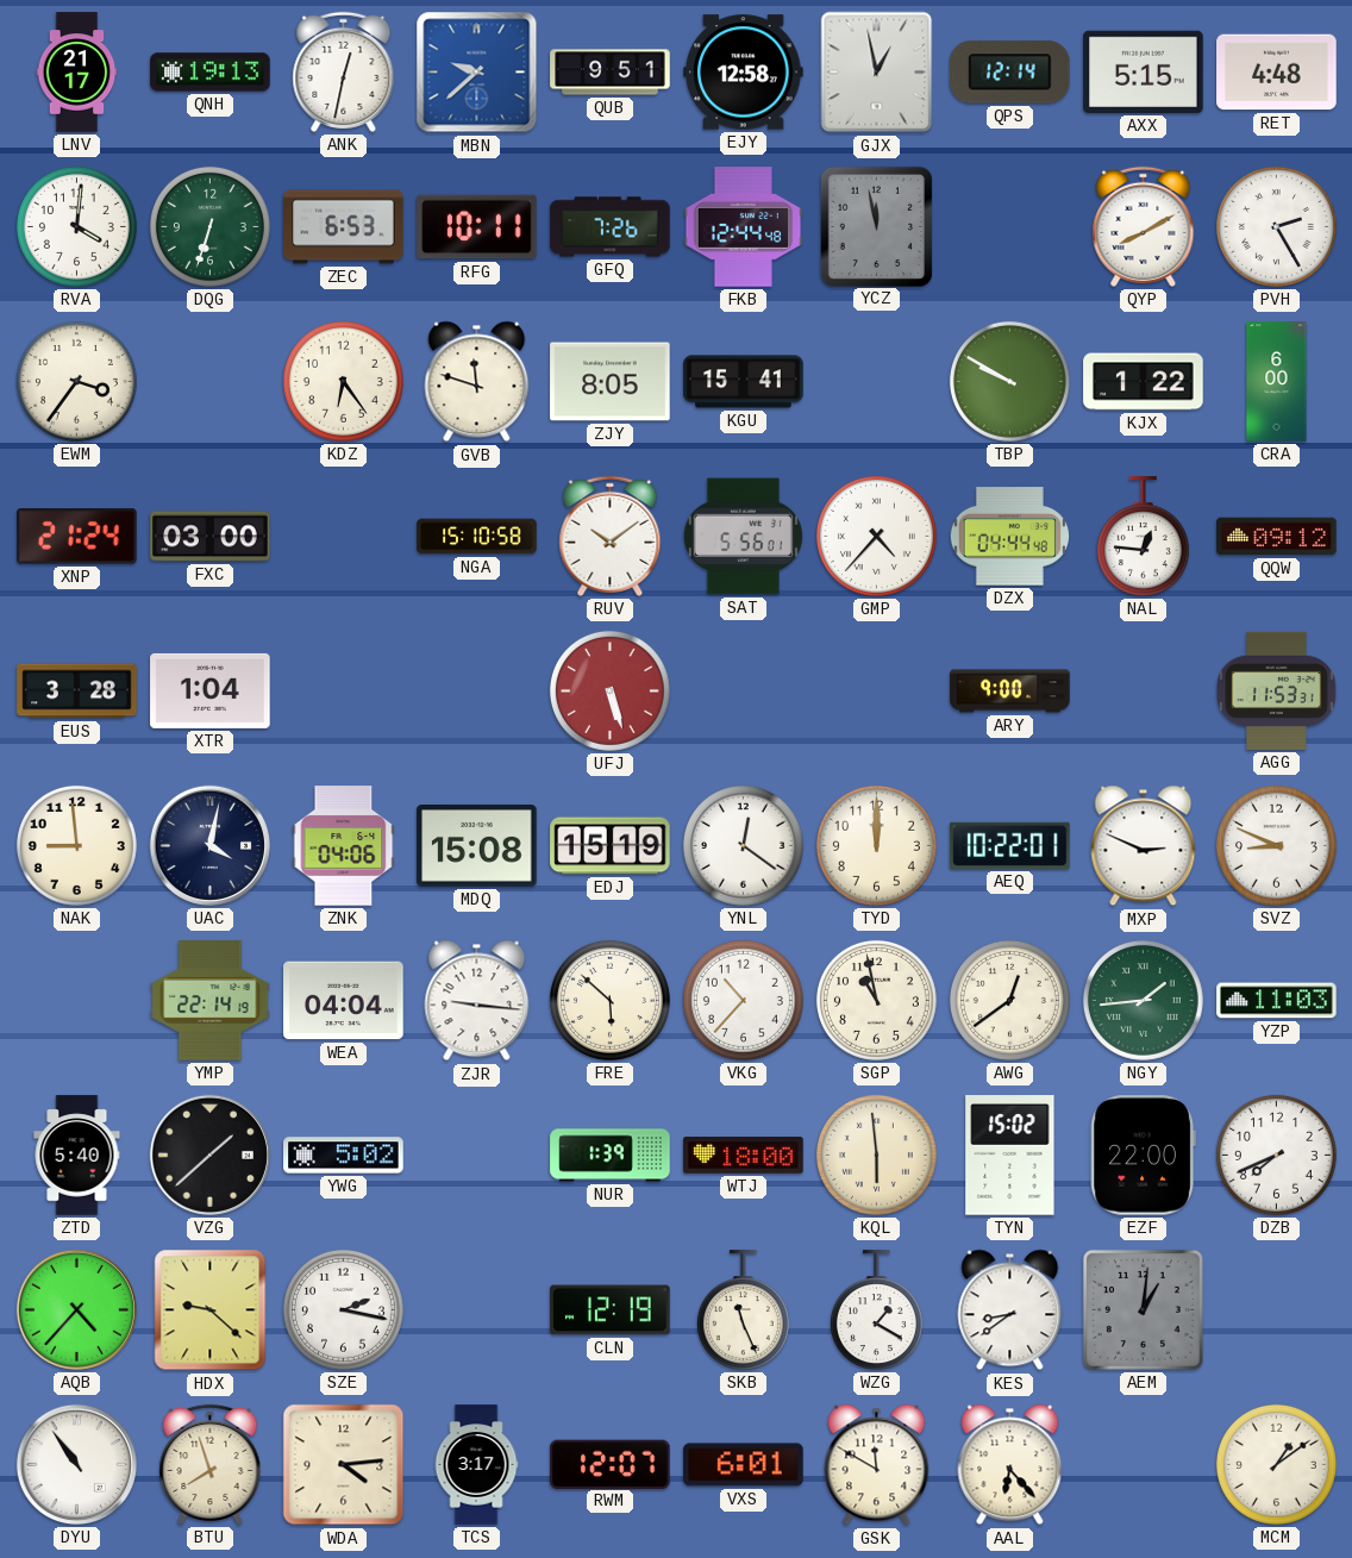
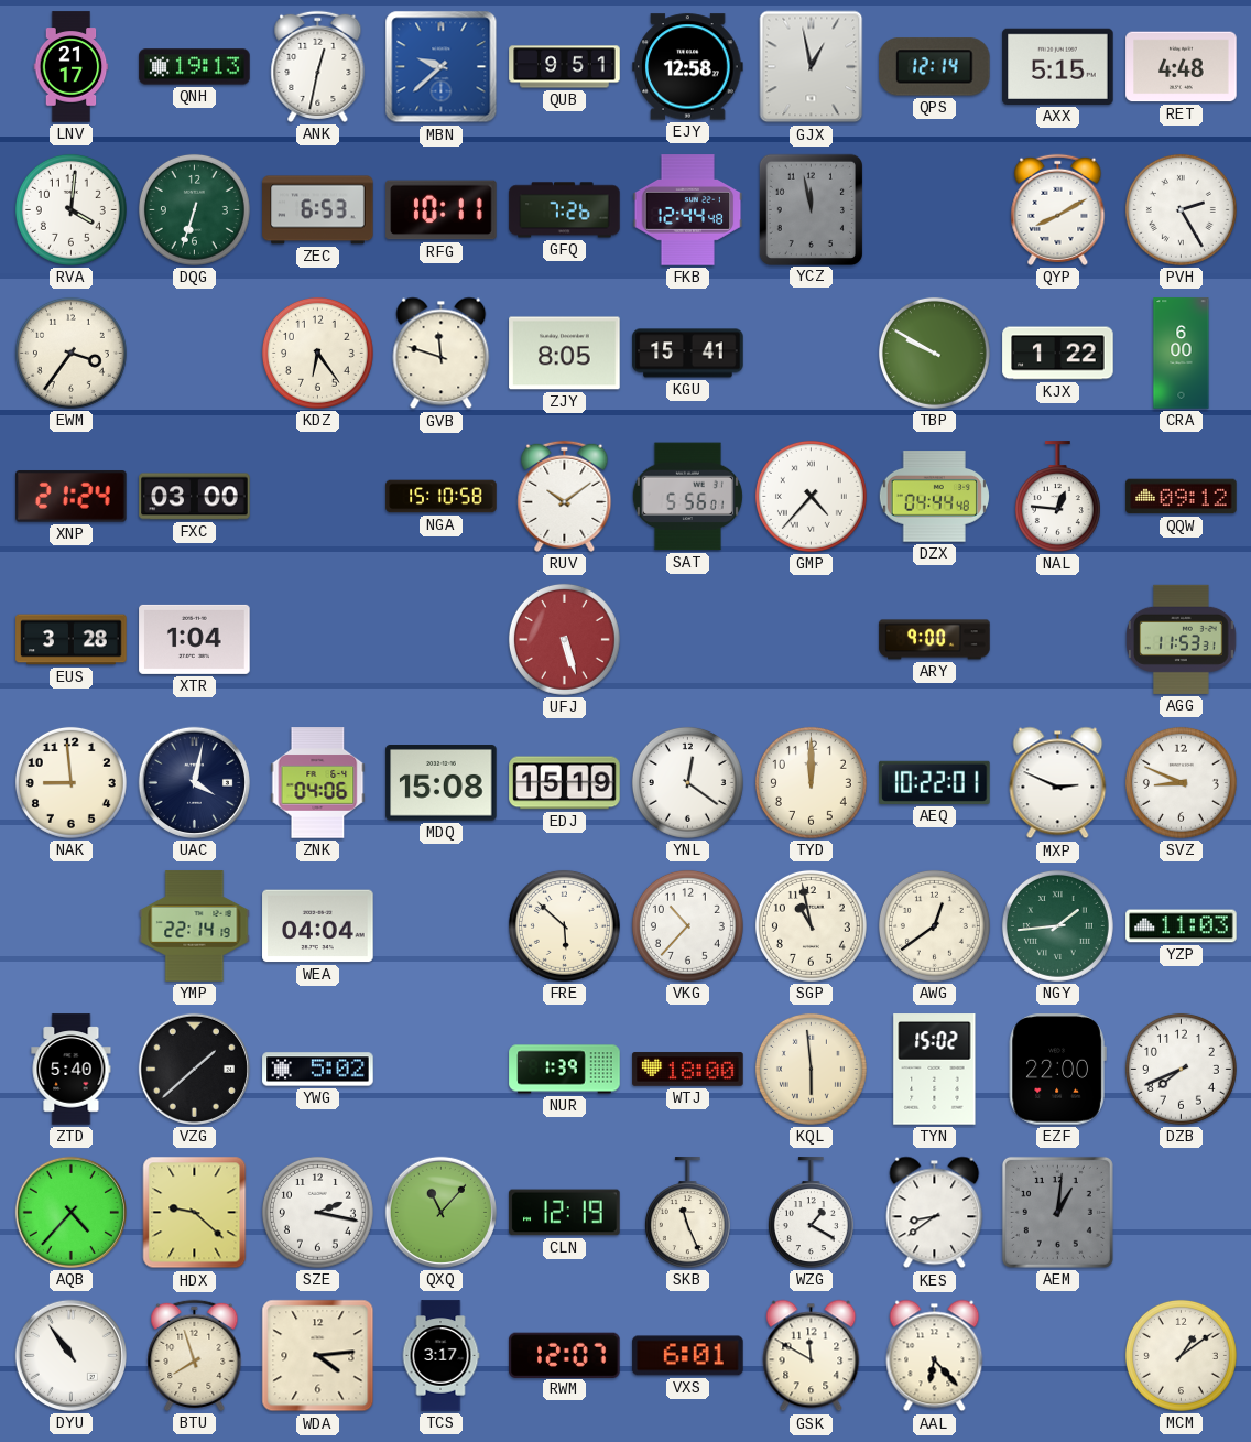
ZJR: 9:16 -> none (477, 1001)
QXQ: none -> 11:07 (440, 1212)
